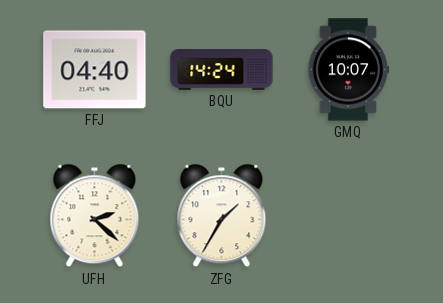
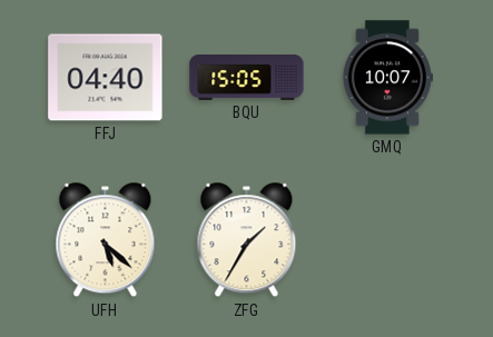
BQU: 14:24 -> 15:05 (247, 78)
UFH: 2:22 -> 5:22 (106, 240)
